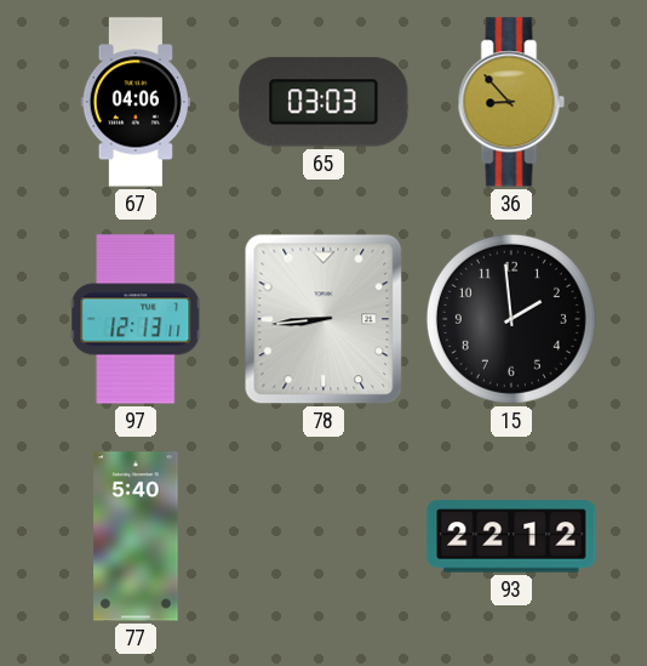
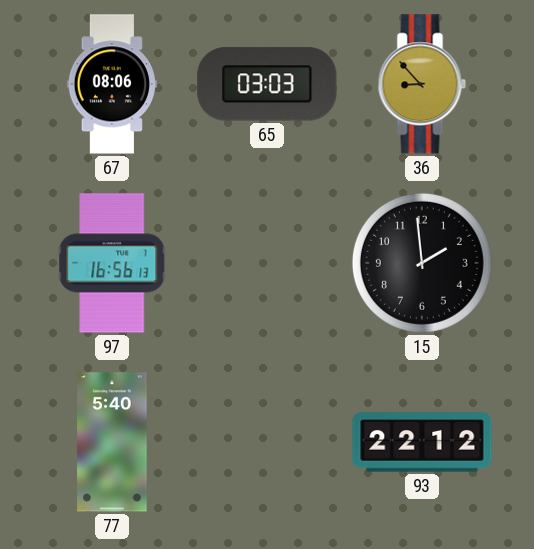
67: 04:06 -> 08:06 (111, 84)
97: 12:13 -> 16:56 (112, 263)
78: 8:44 -> none (323, 319)
